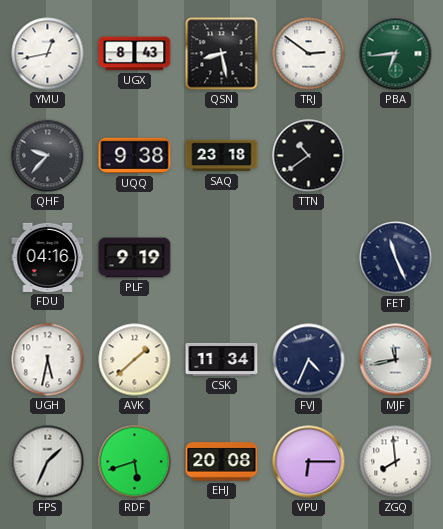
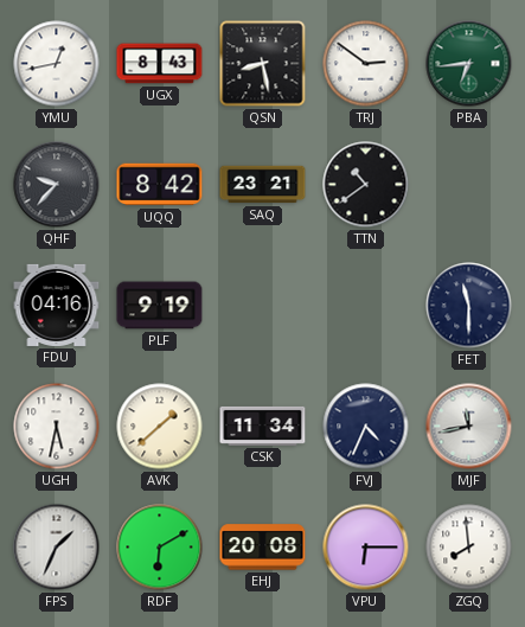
UQQ: 9:38 -> 8:42 (160, 185)
SAQ: 23:18 -> 23:21 (263, 185)
FET: 11:26 -> 11:30 (469, 306)
RDF: 5:42 -> 6:10 (160, 548)
